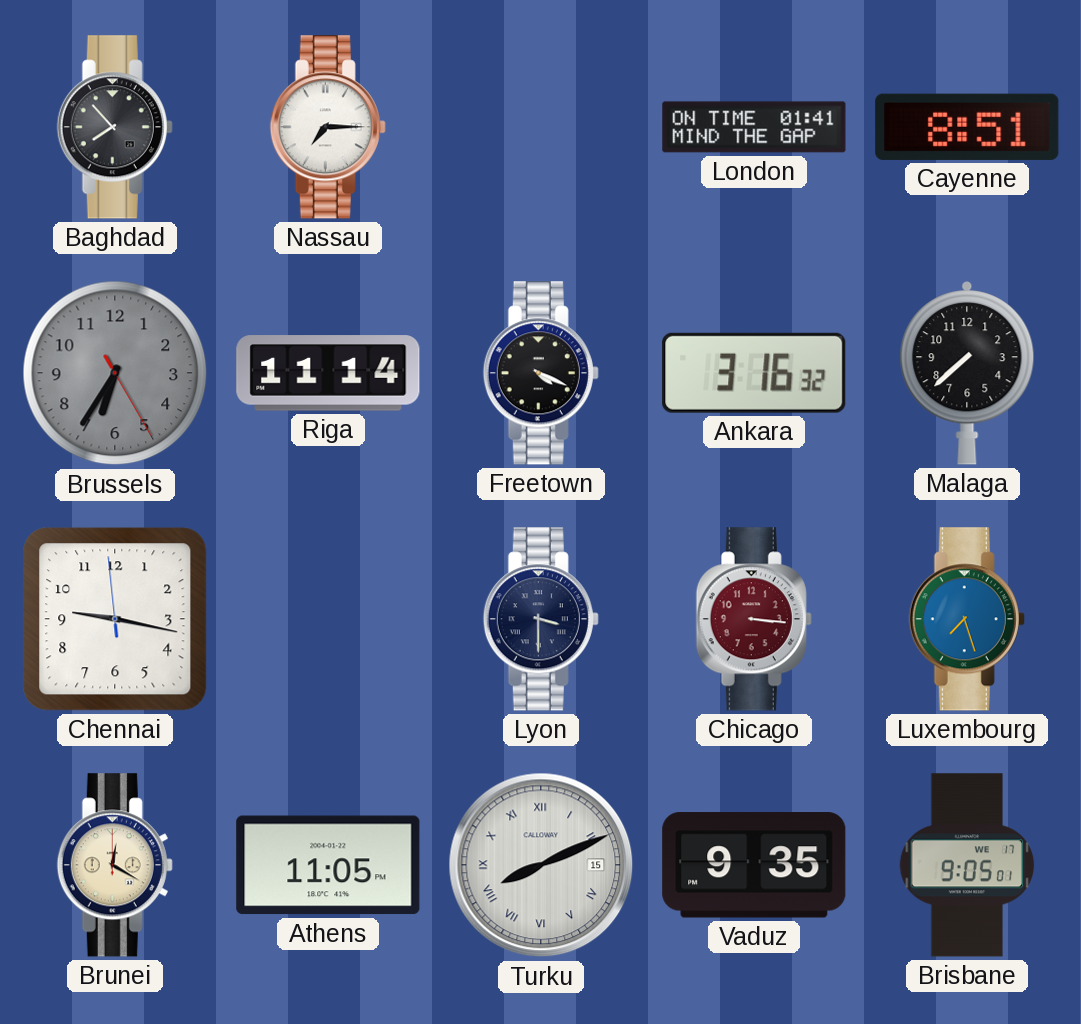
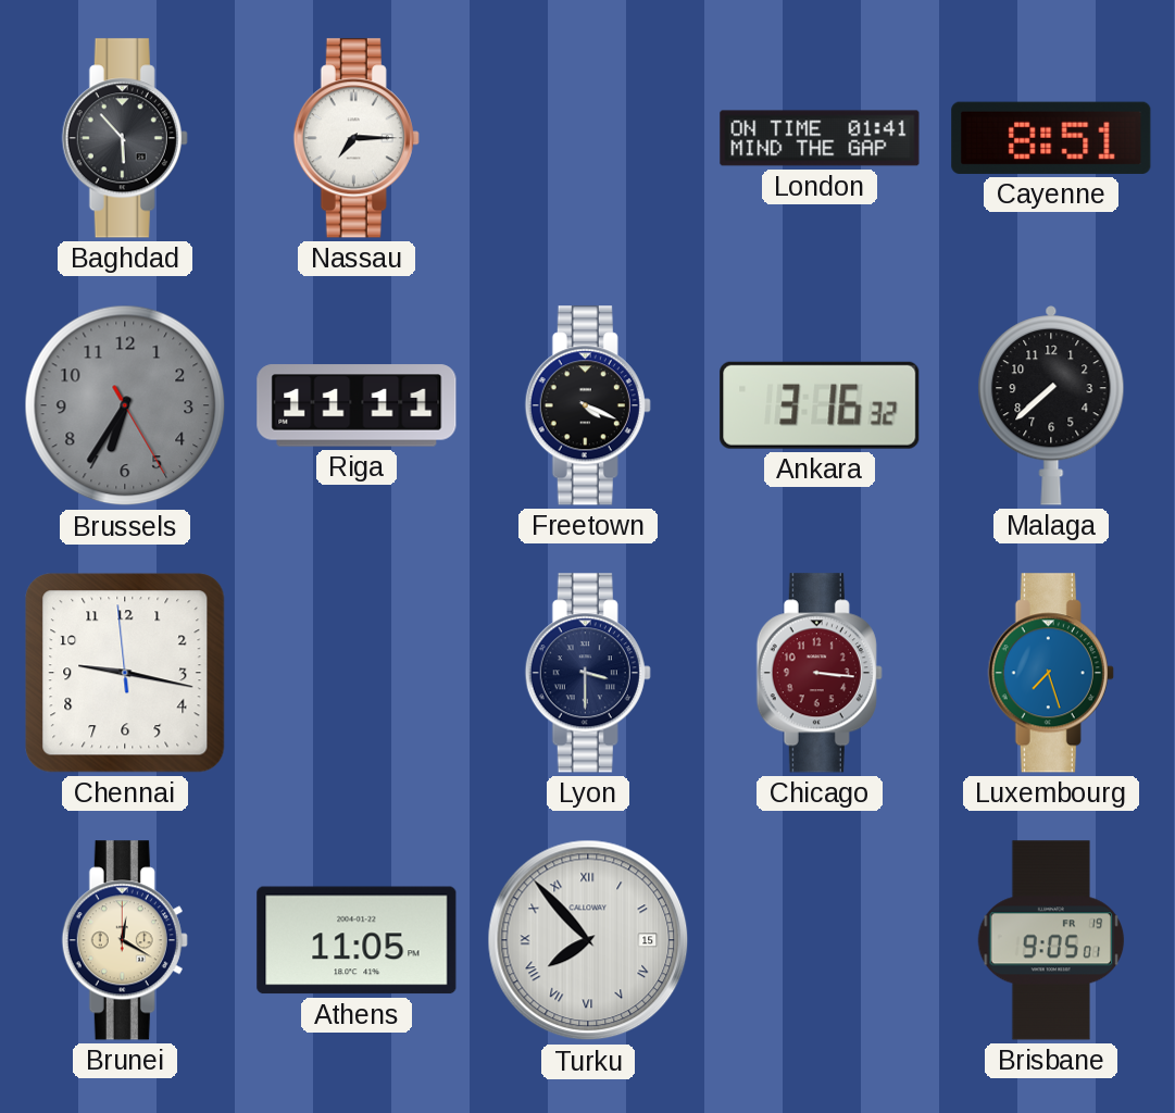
Baghdad: 7:53 -> 5:53 (125, 138)
Riga: 11:14 -> 11:11 (357, 405)
Turku: 8:11 -> 7:53 (588, 940)
Vaduz: 9:35 -> none (754, 865)
Brisbane date: WE 17 -> FR 19 (1051, 940)
